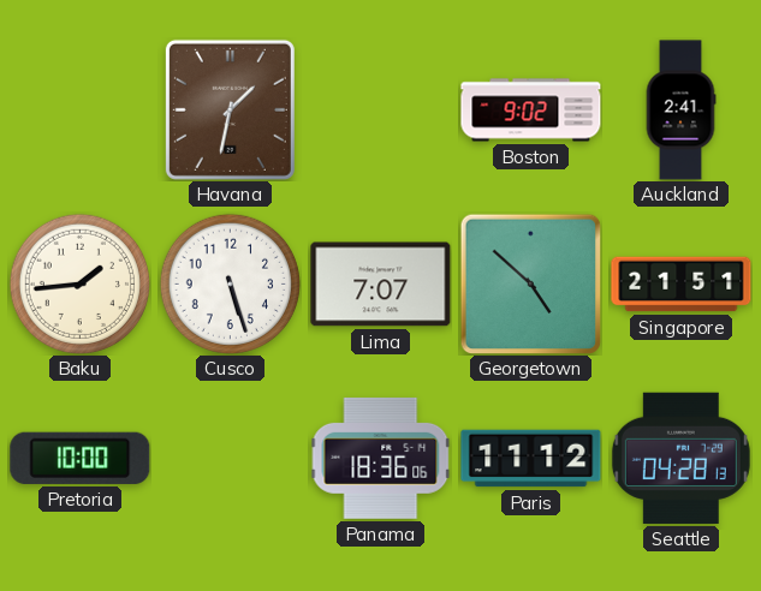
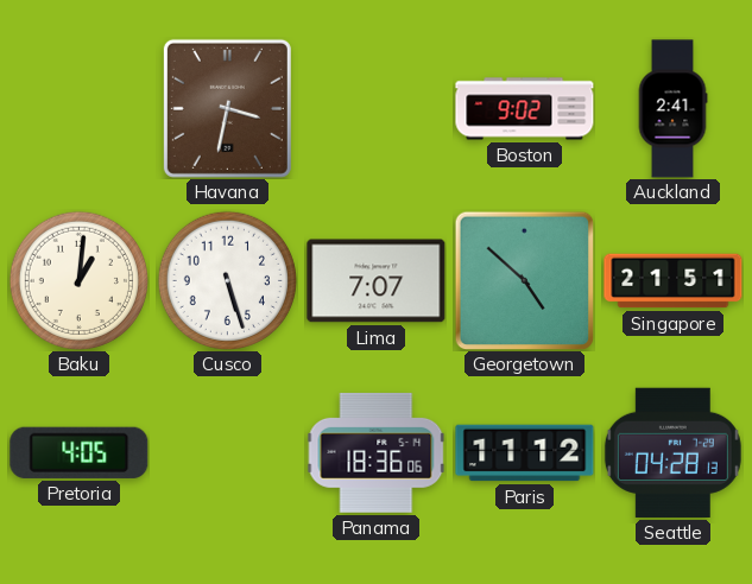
Havana: 1:32 -> 3:32 (227, 108)
Baku: 1:44 -> 1:01 (78, 280)
Pretoria: 10:00 -> 4:05 (80, 452)
